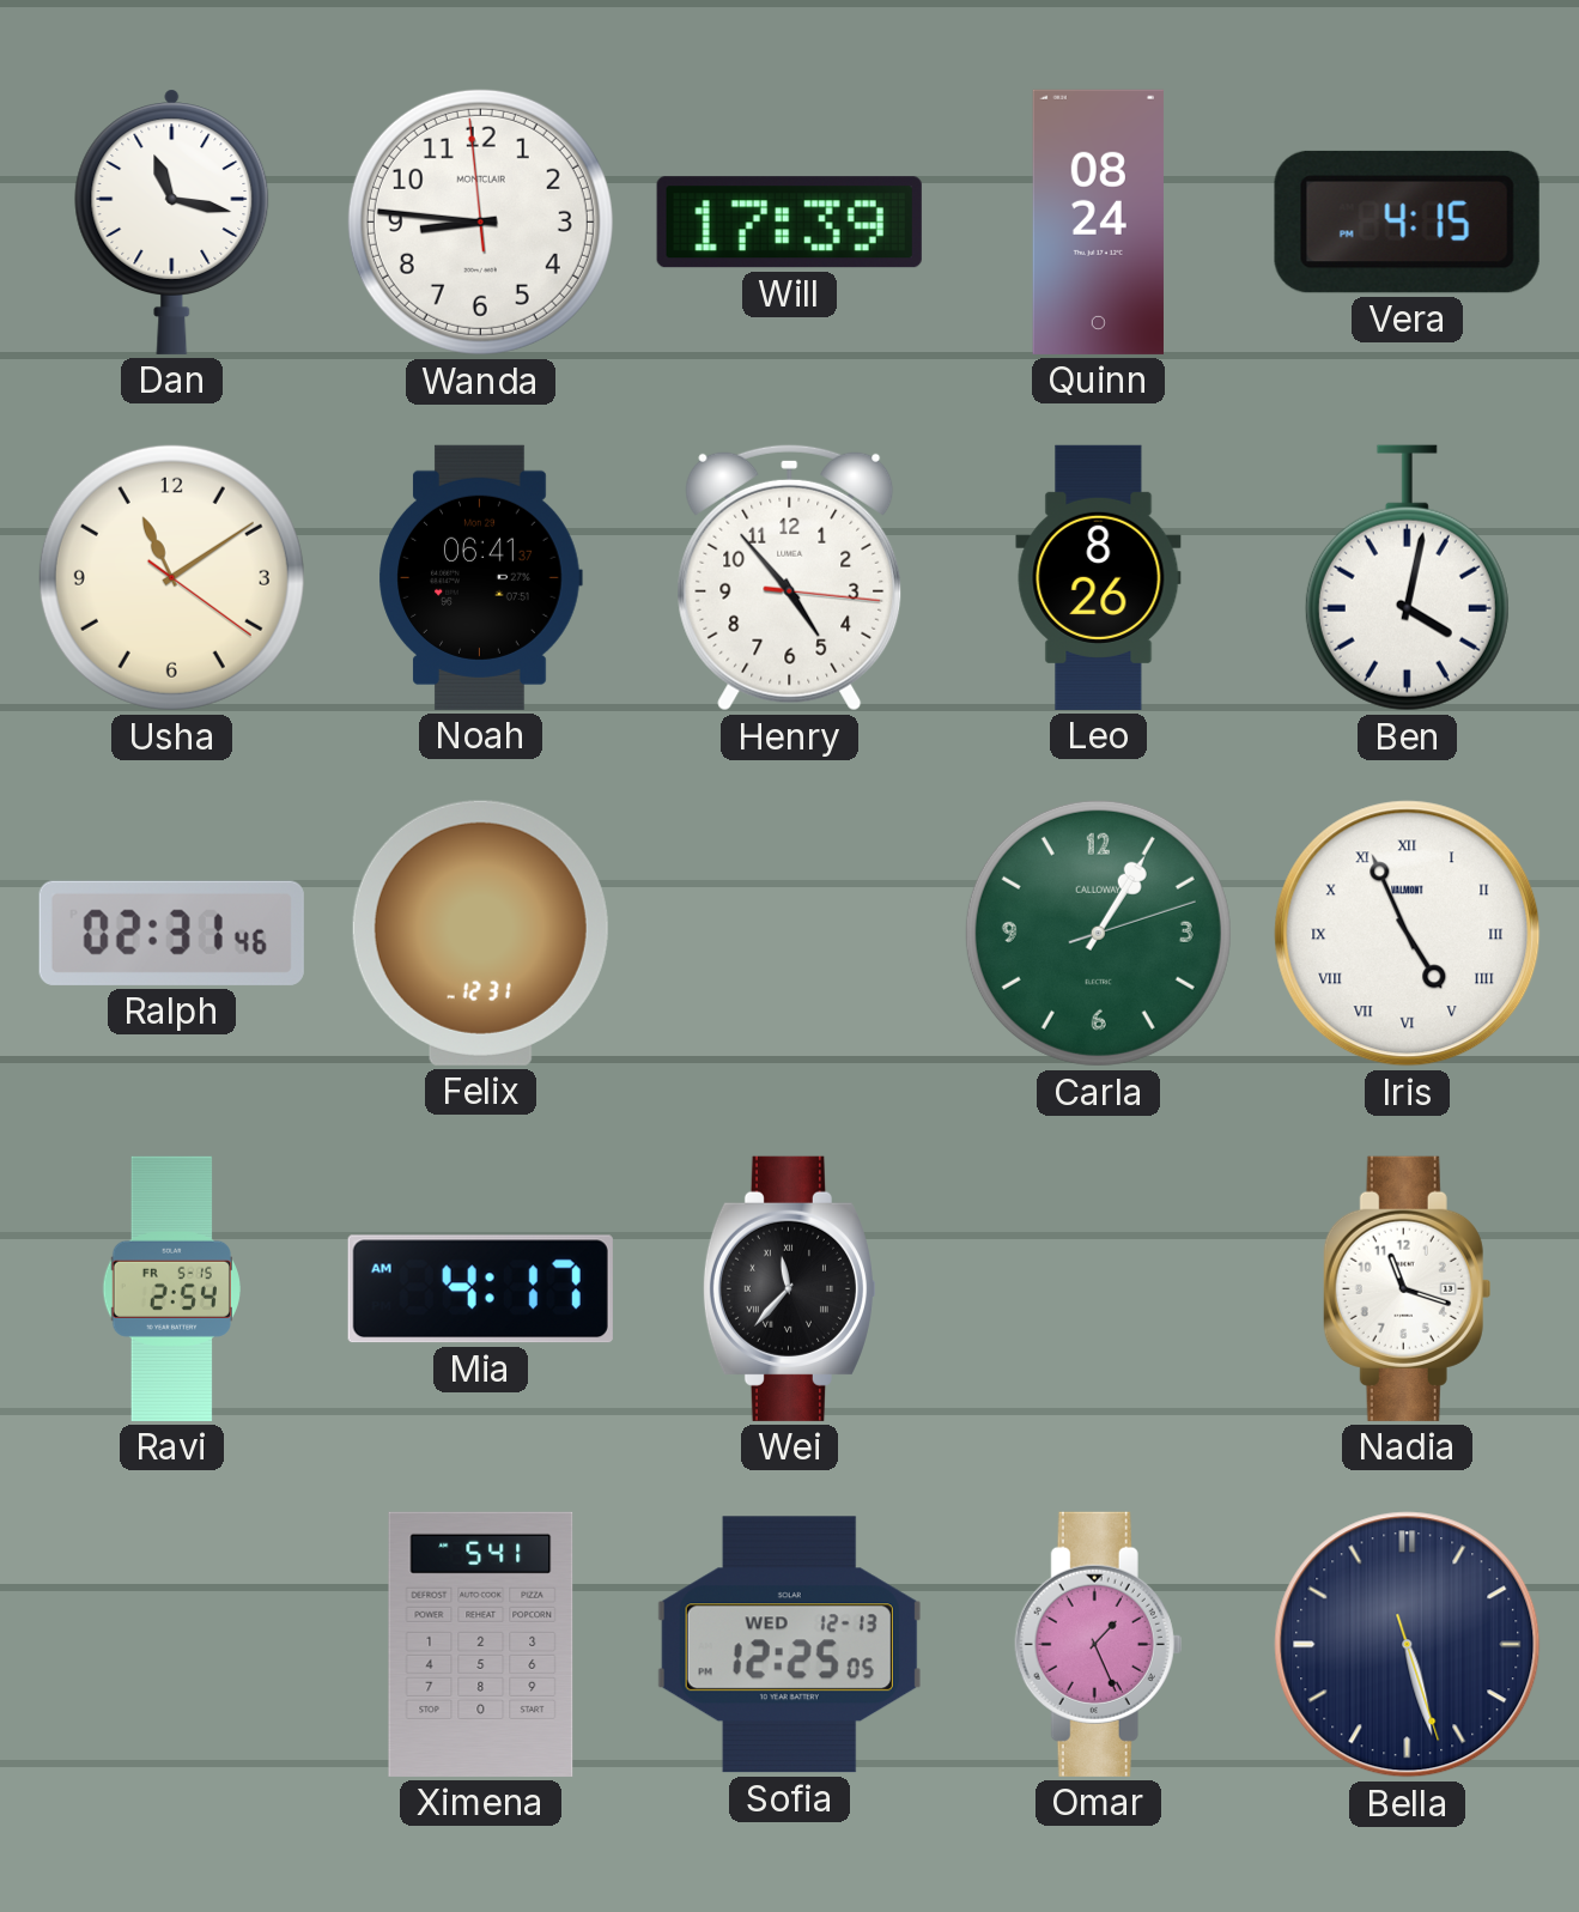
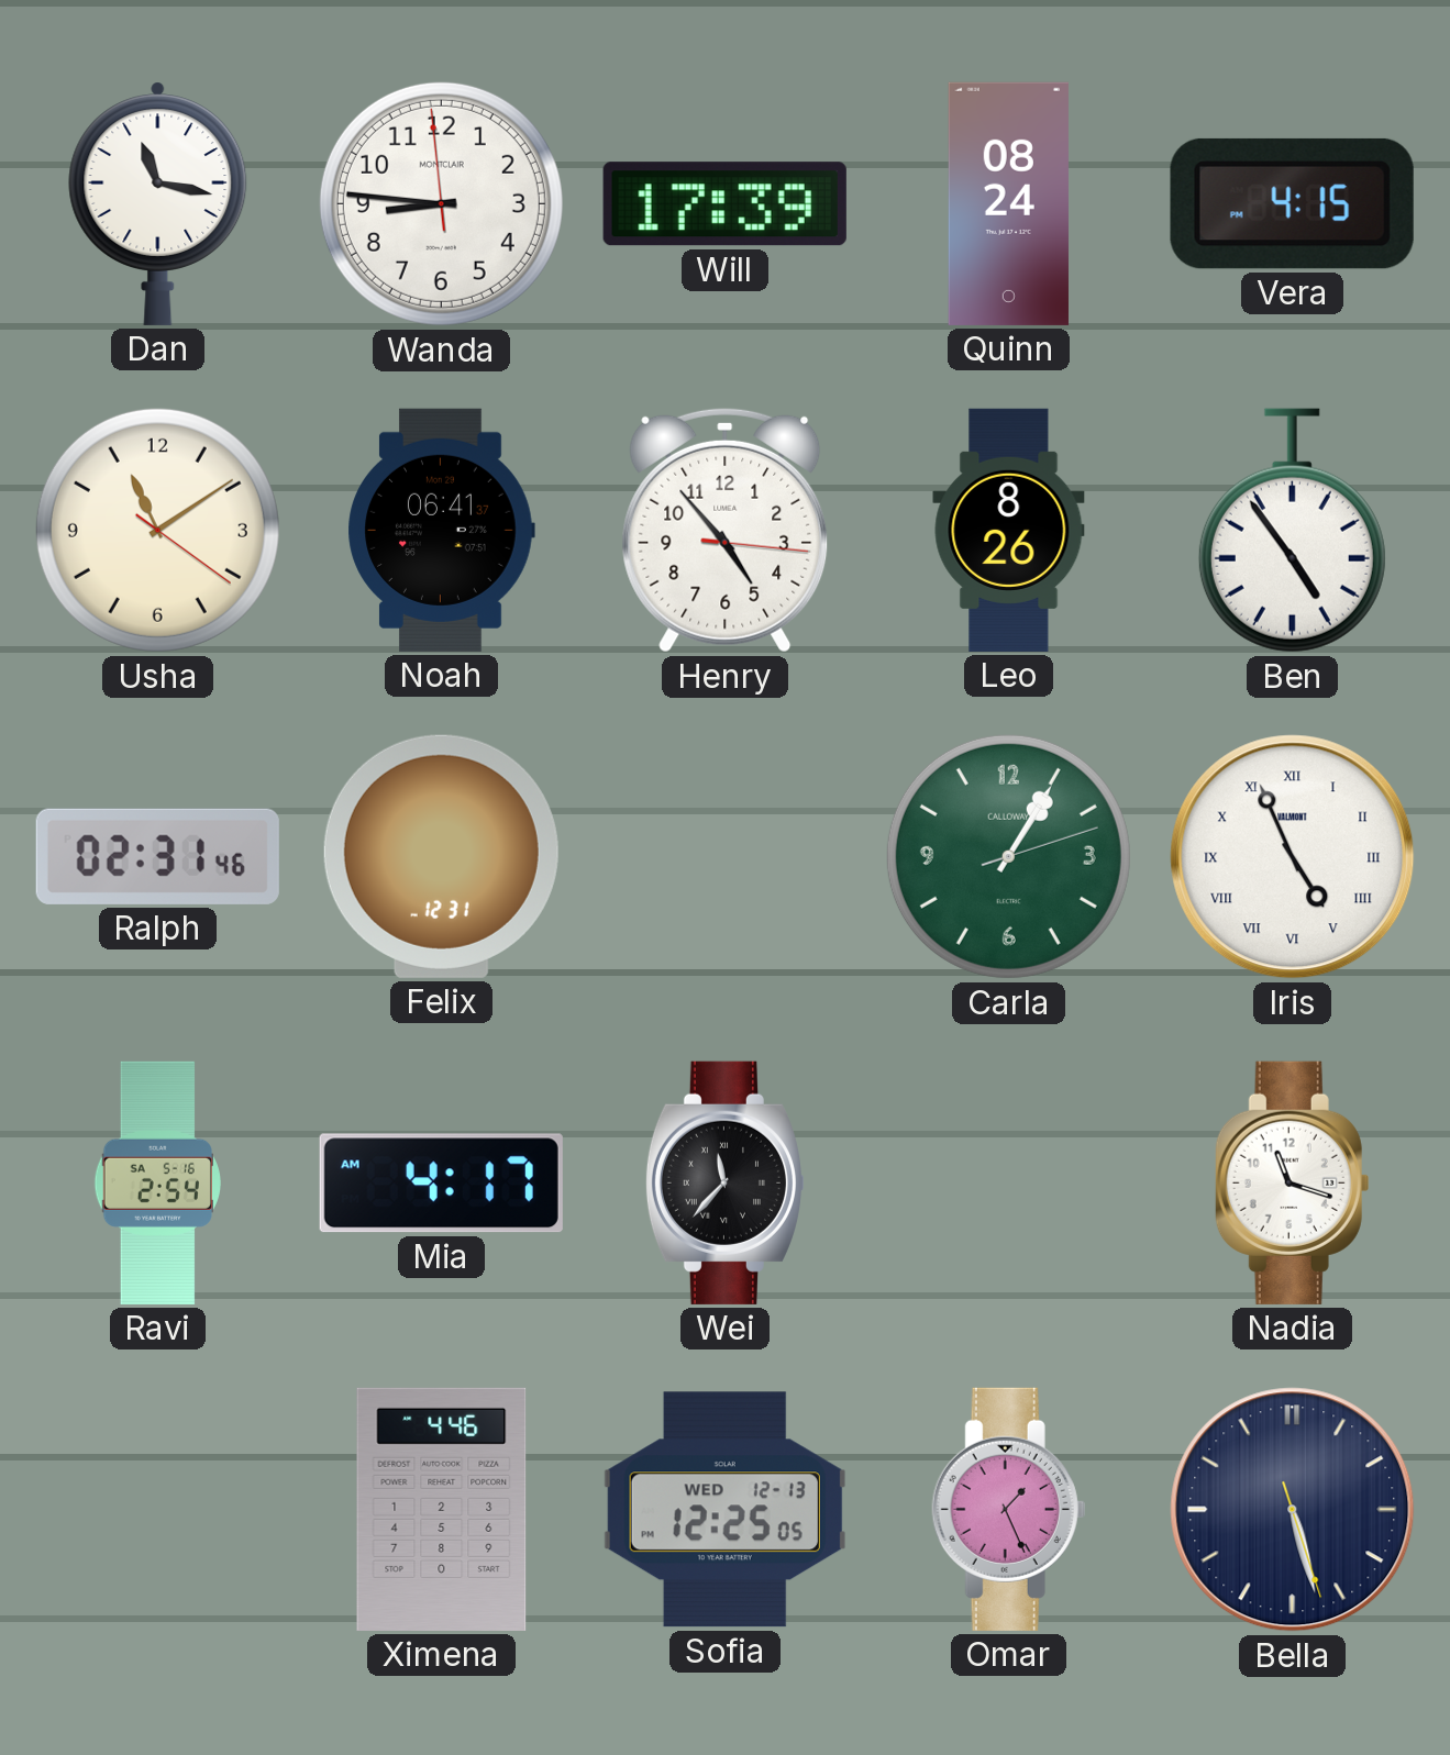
Ben: 4:02 -> 4:54 (1292, 531)
Ravi date: FR 5-15 -> SA 5-16 (157, 1182)
Ximena: 5:41 -> 4:46 (442, 1509)
